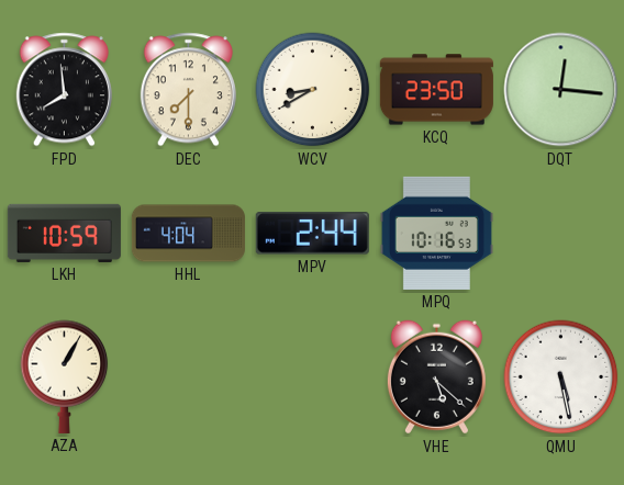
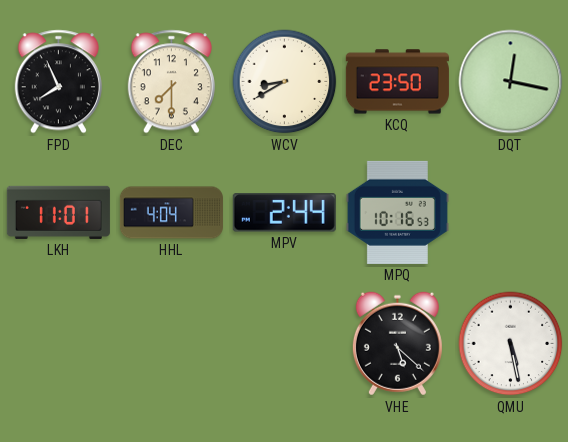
FPD: 7:59 -> 7:56 (58, 82)
DQT: 12:16 -> 12:17 (511, 82)
LKH: 10:59 -> 11:01 (58, 212)
AZA: 1:05 -> none (65, 376)
